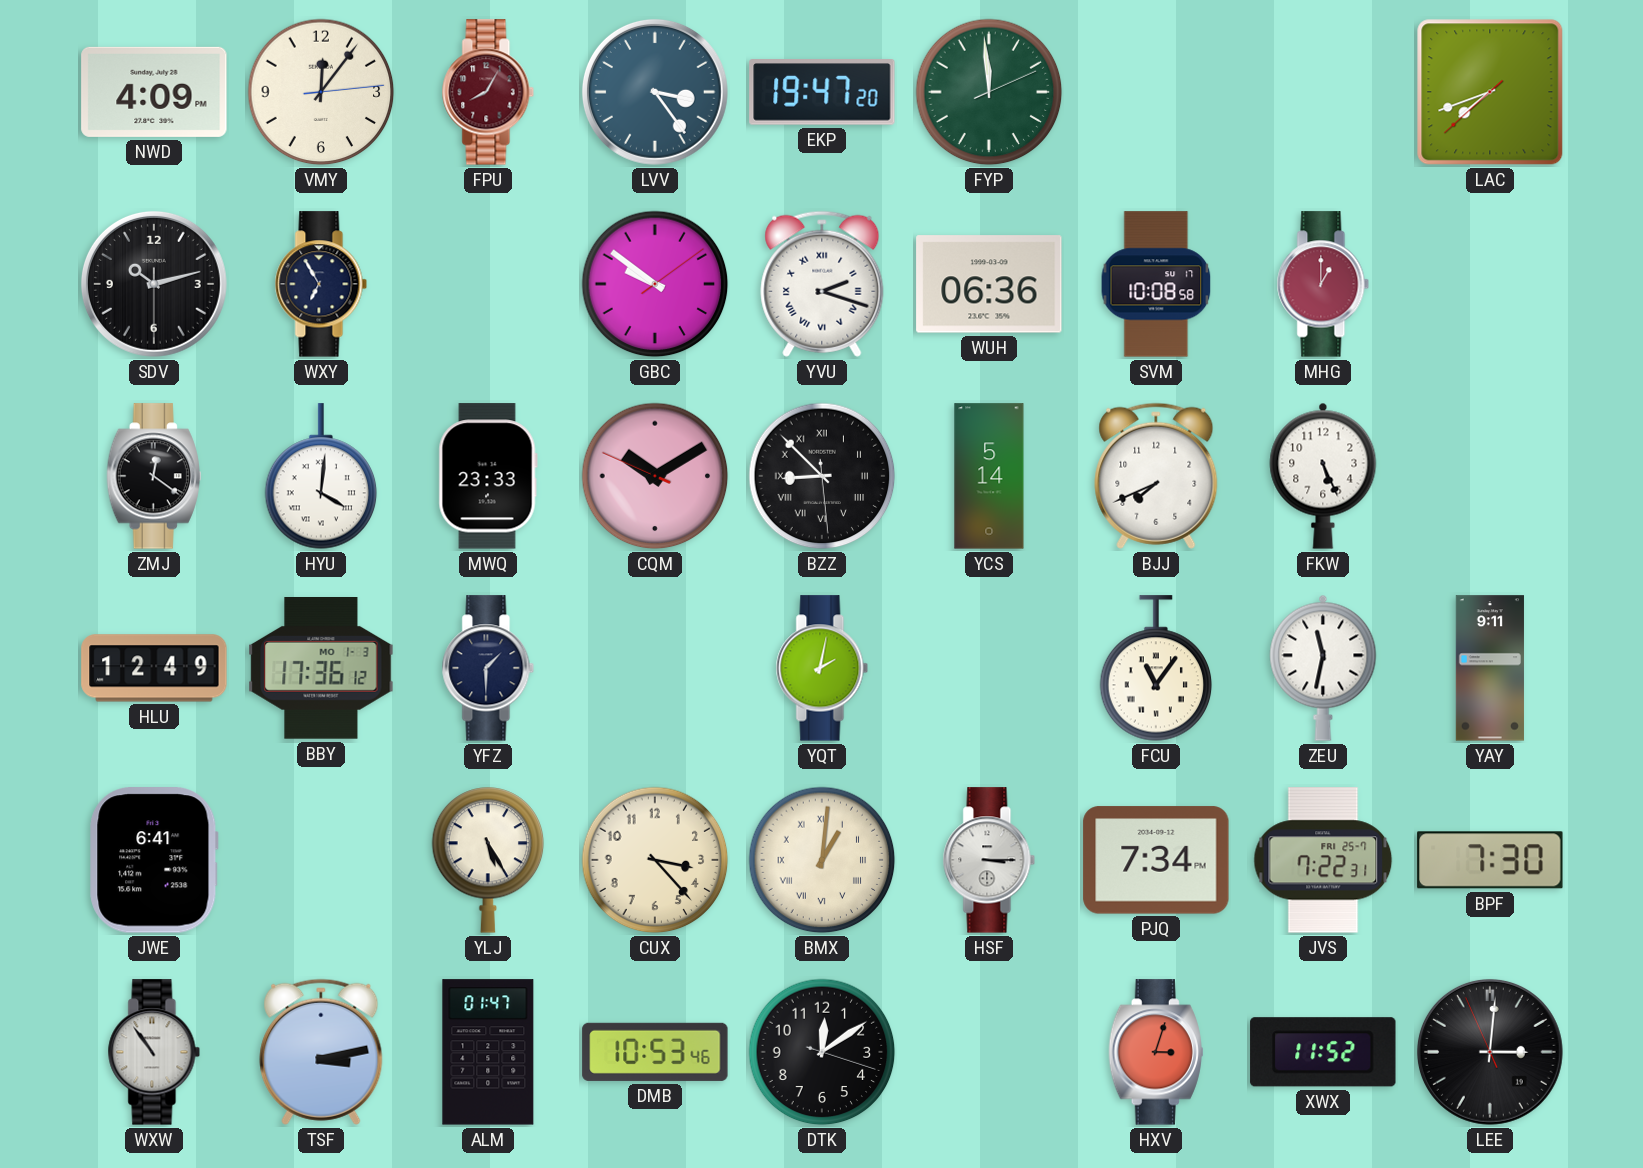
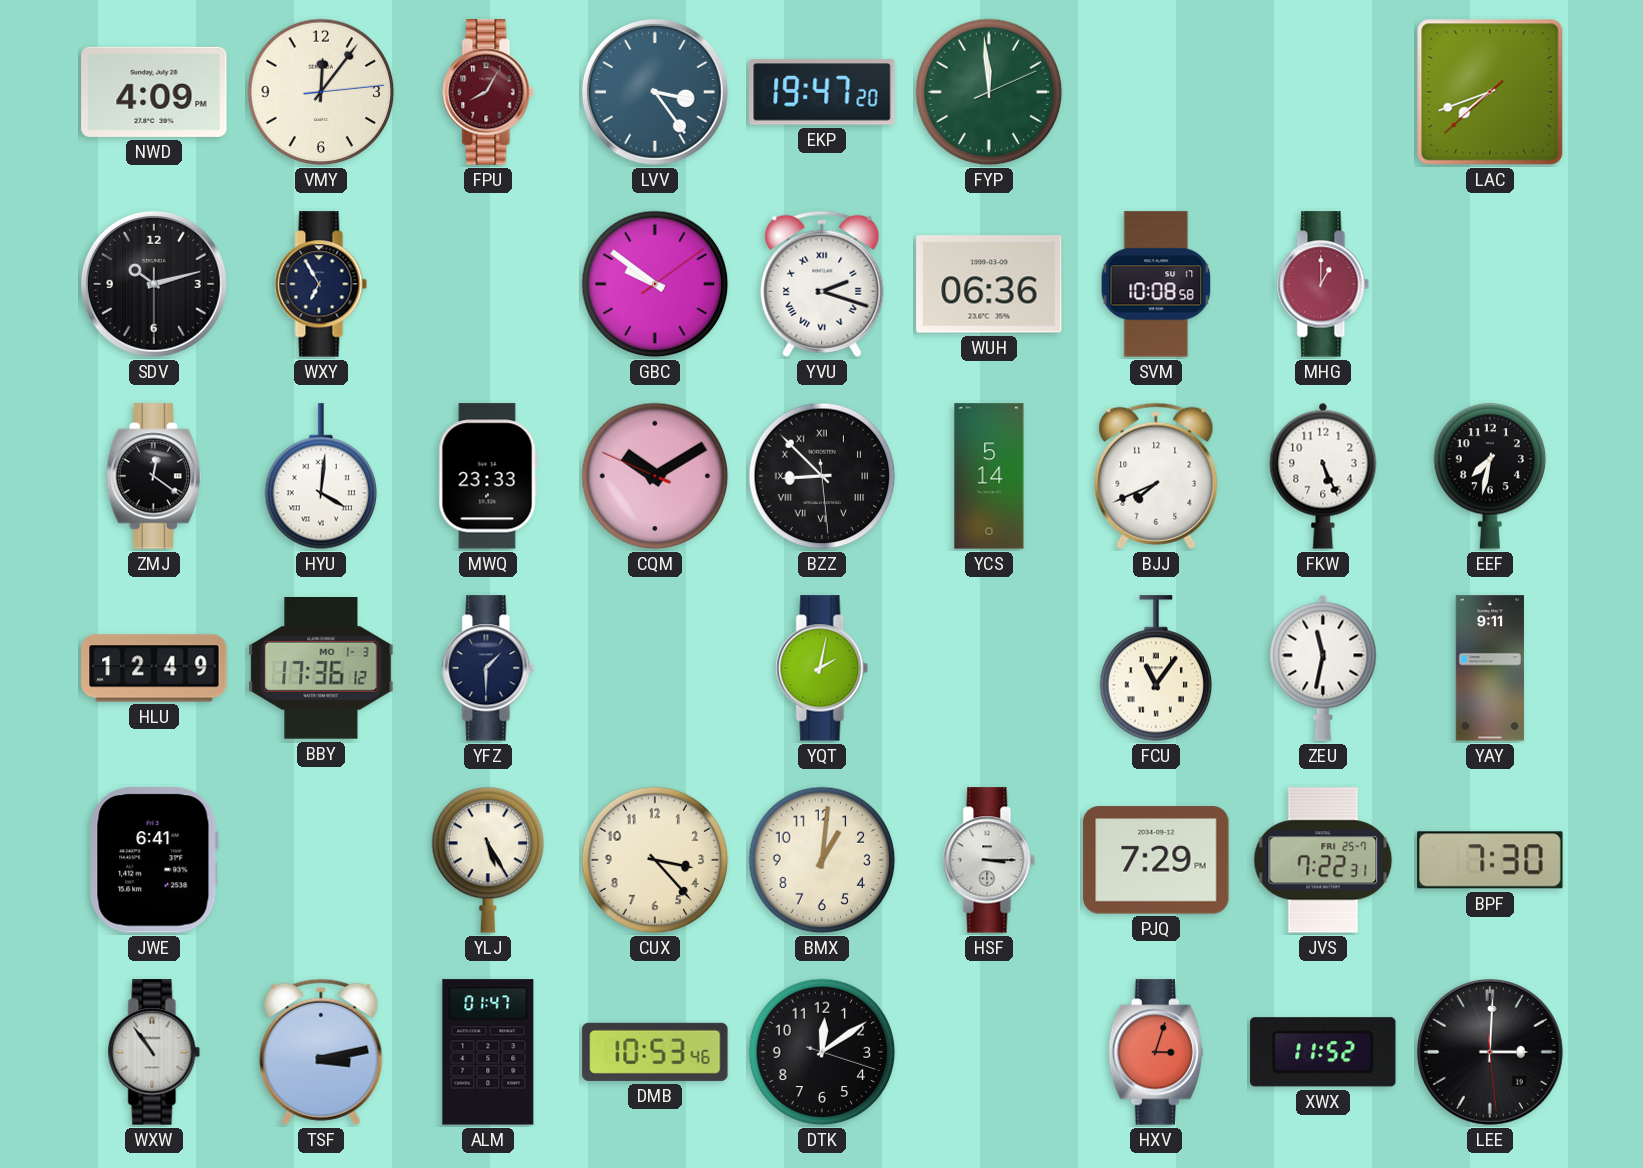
EEF: none -> 7:32 (1490, 476)
BMX numerals: Roman -> Arabic (822, 860)
PJQ: 7:34 -> 7:29 (1156, 860)
LEE: 3:00:56 -> 3:00:29 (1490, 1052)
